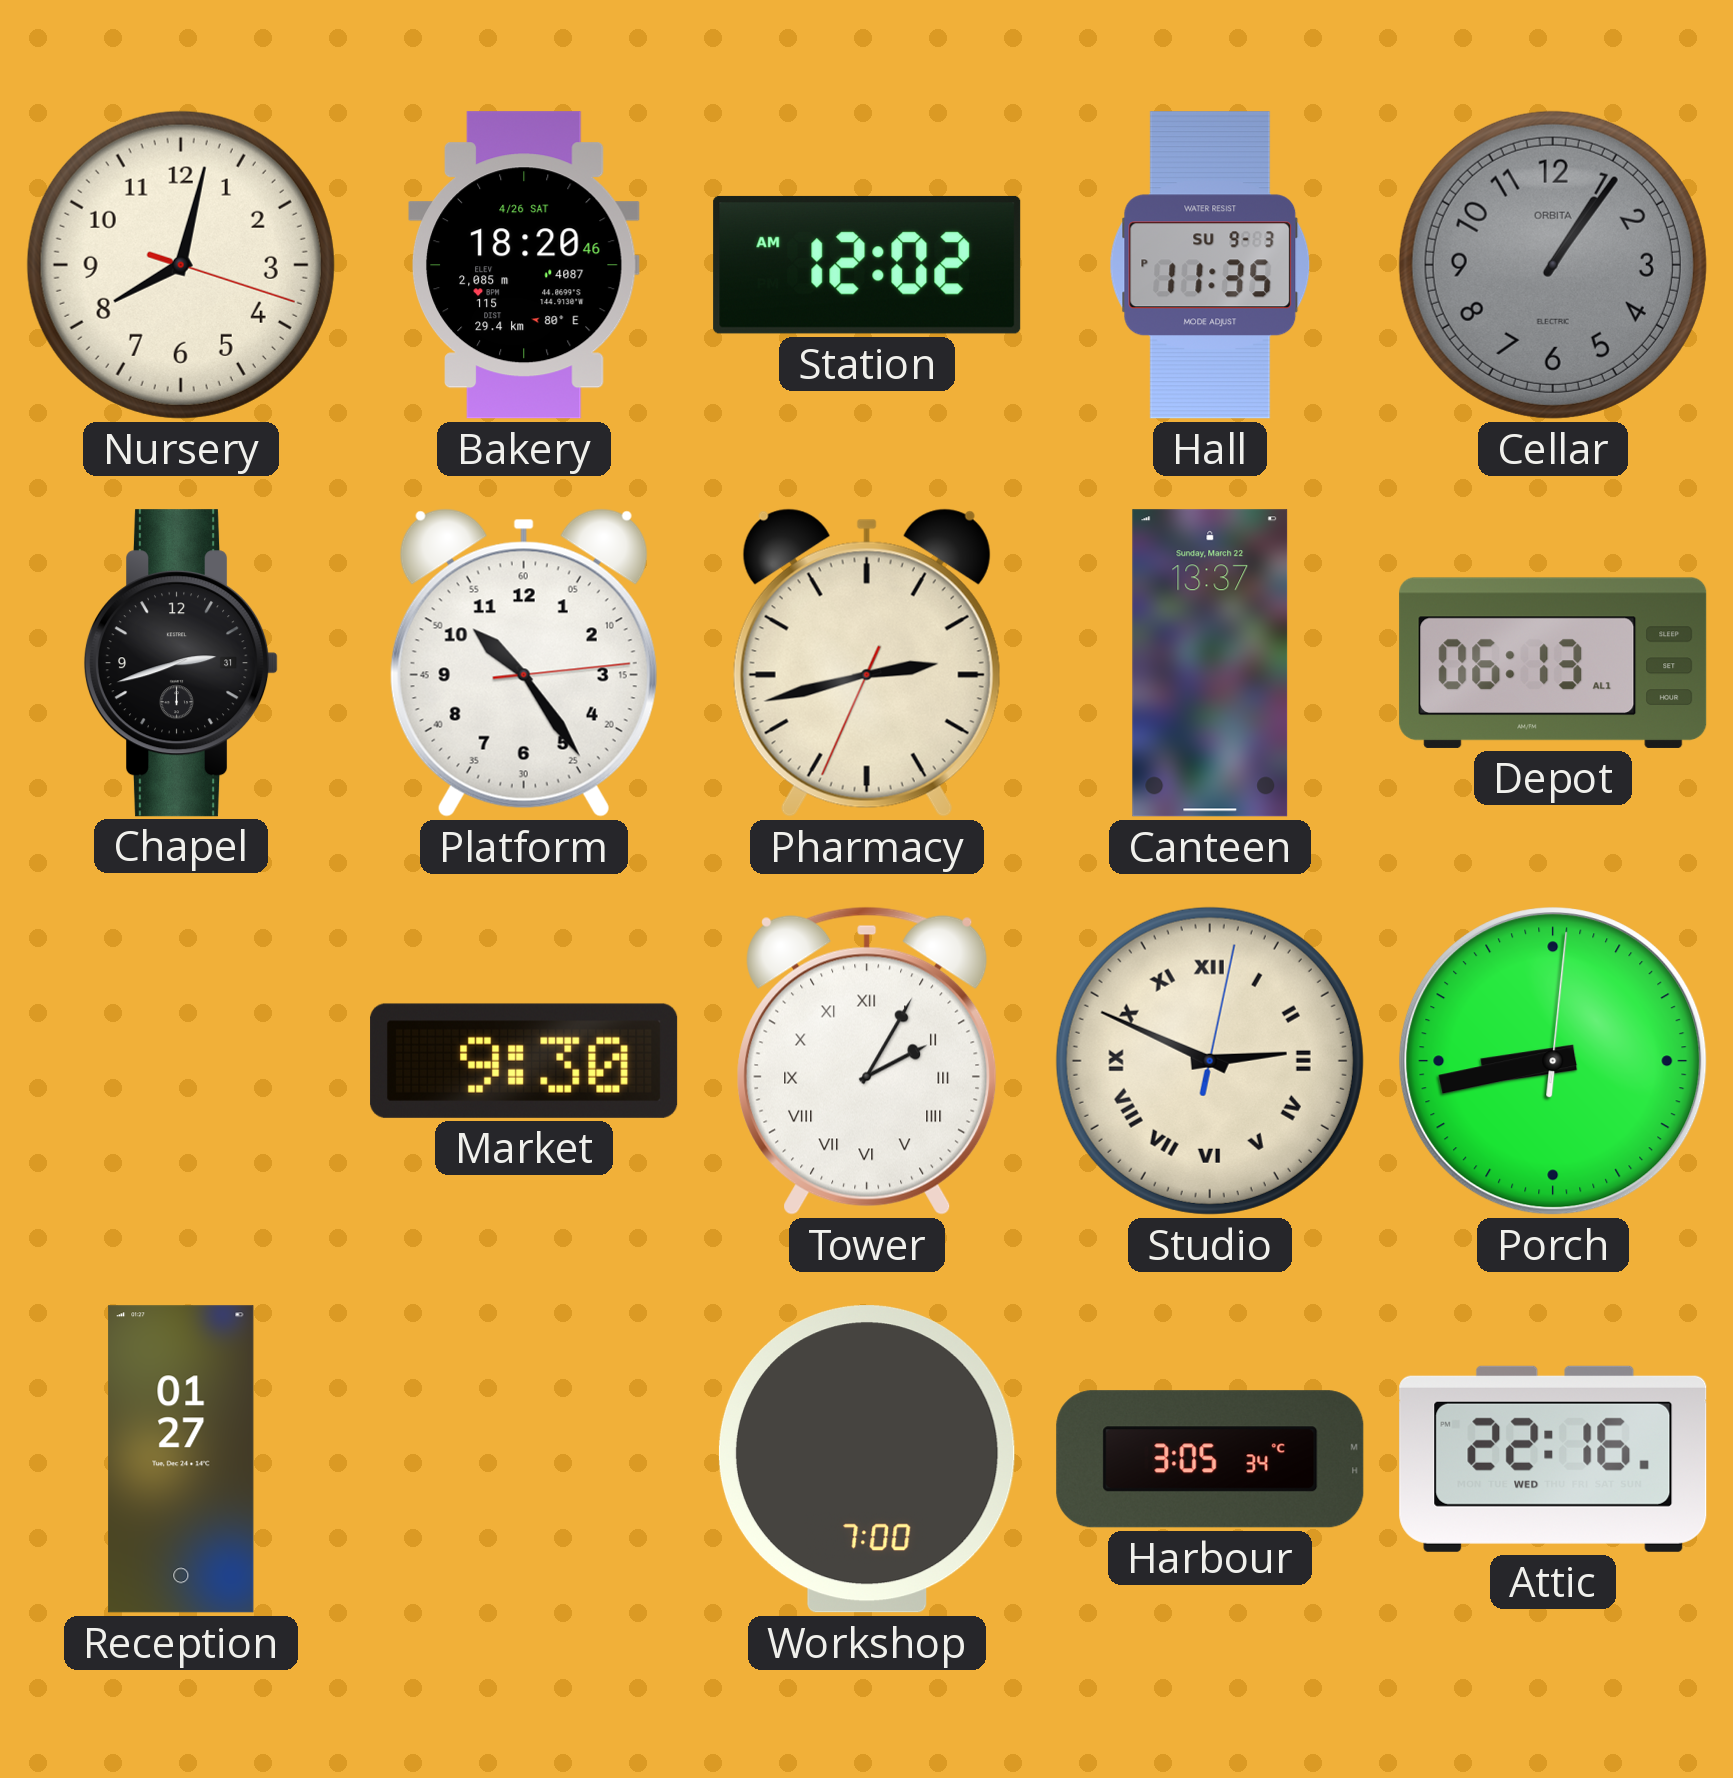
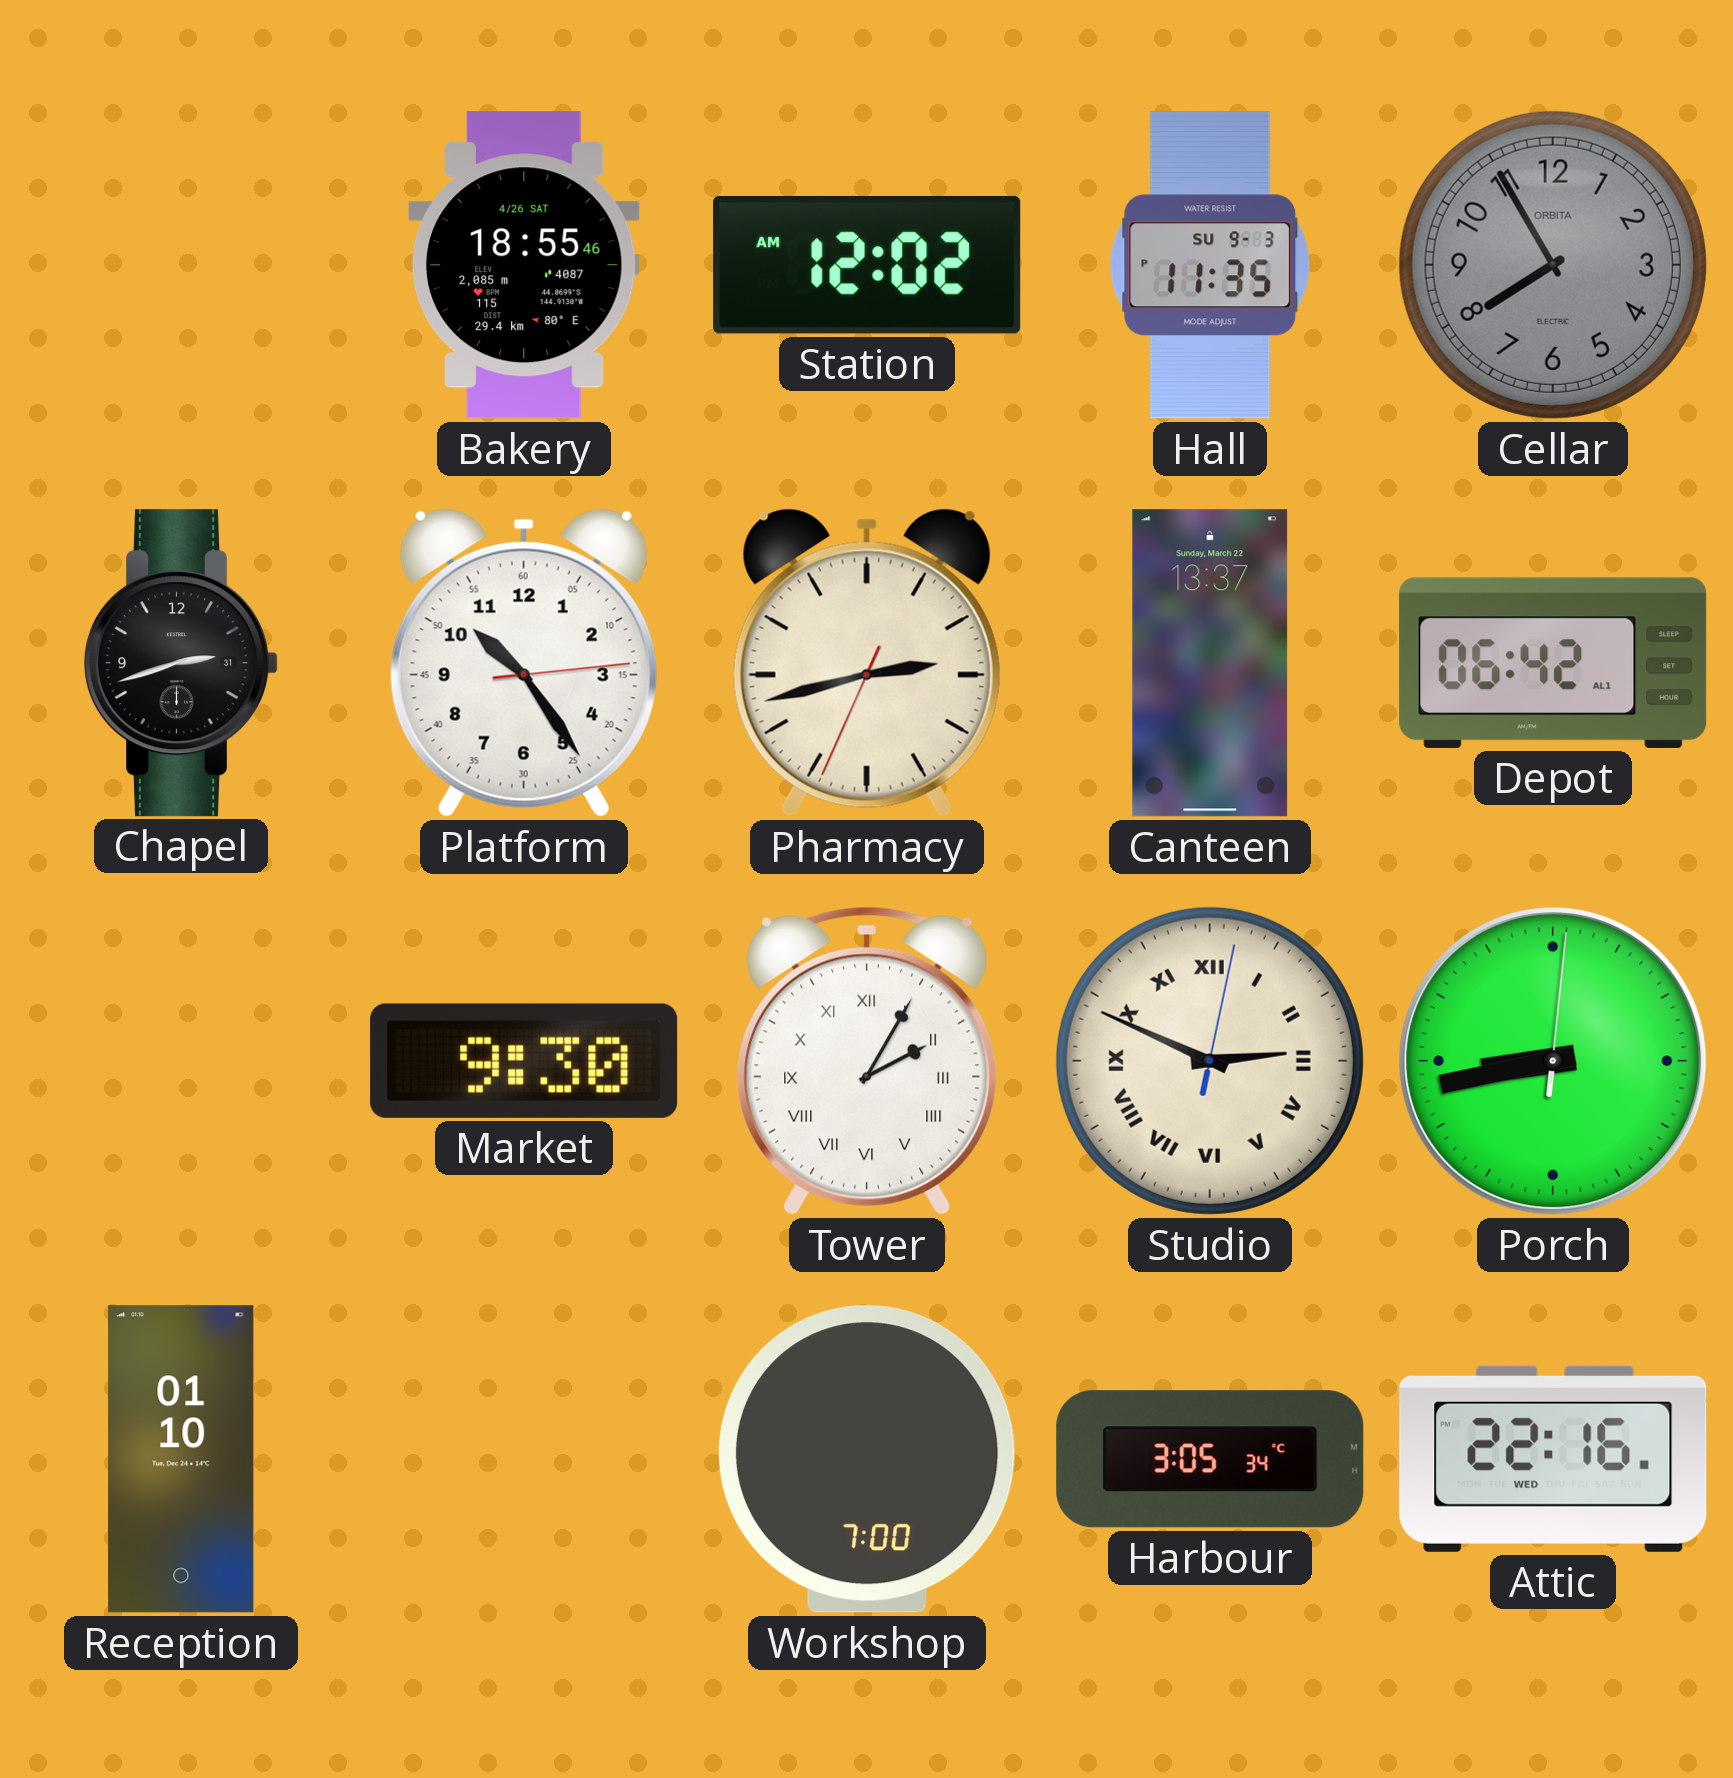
Nursery: 8:02 -> none (181, 265)
Bakery: 18:20 -> 18:55 (524, 265)
Cellar: 1:06 -> 7:55 (1553, 265)
Depot: 06:13 -> 06:42 (1553, 663)
Reception: 01:27 -> 01:10 (181, 1459)
